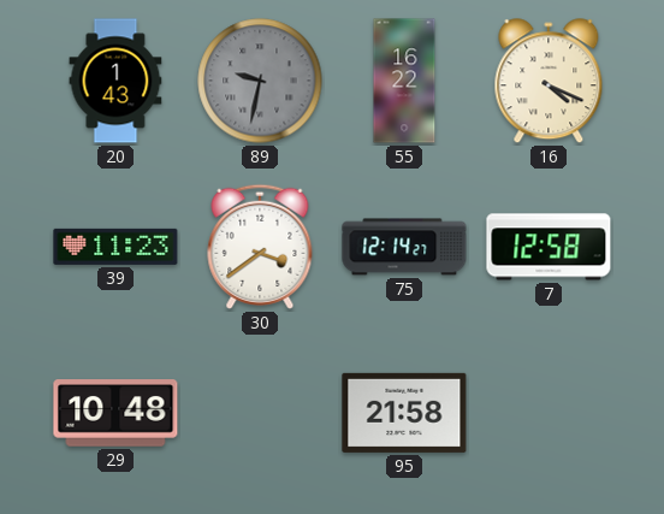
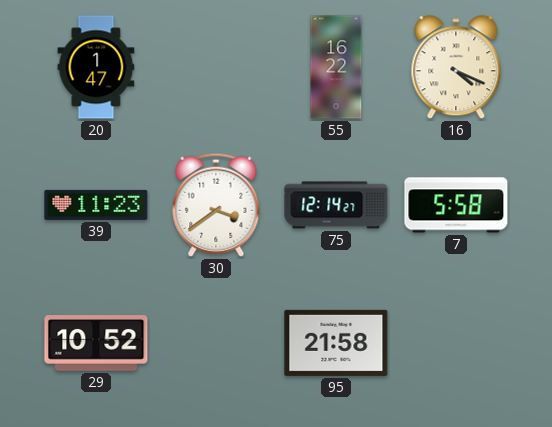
20: 1:43 -> 1:47 (96, 67)
89: 9:32 -> none (260, 81)
7: 12:58 -> 5:58 (456, 205)
29: 10:48 -> 10:52 (96, 343)
